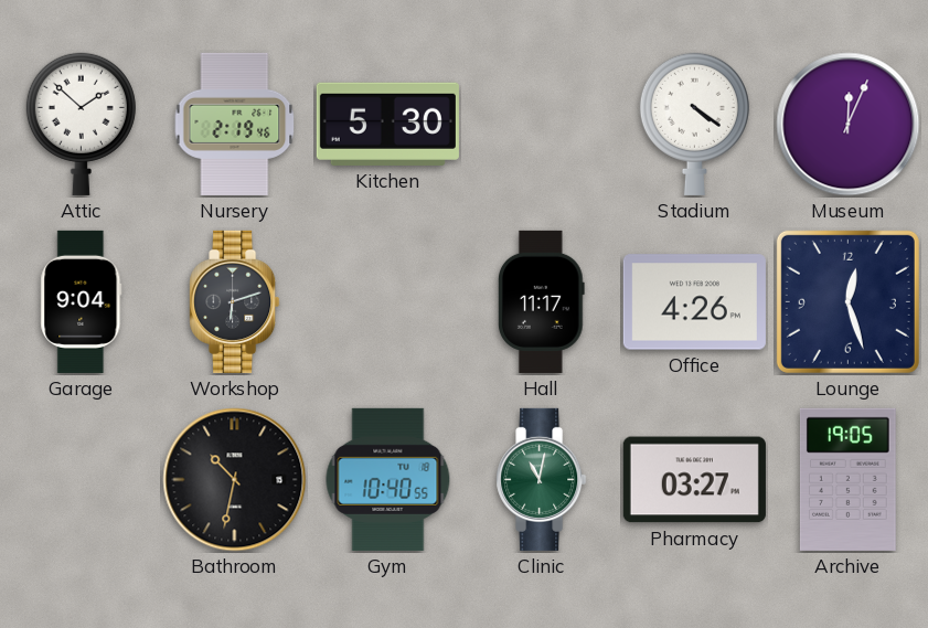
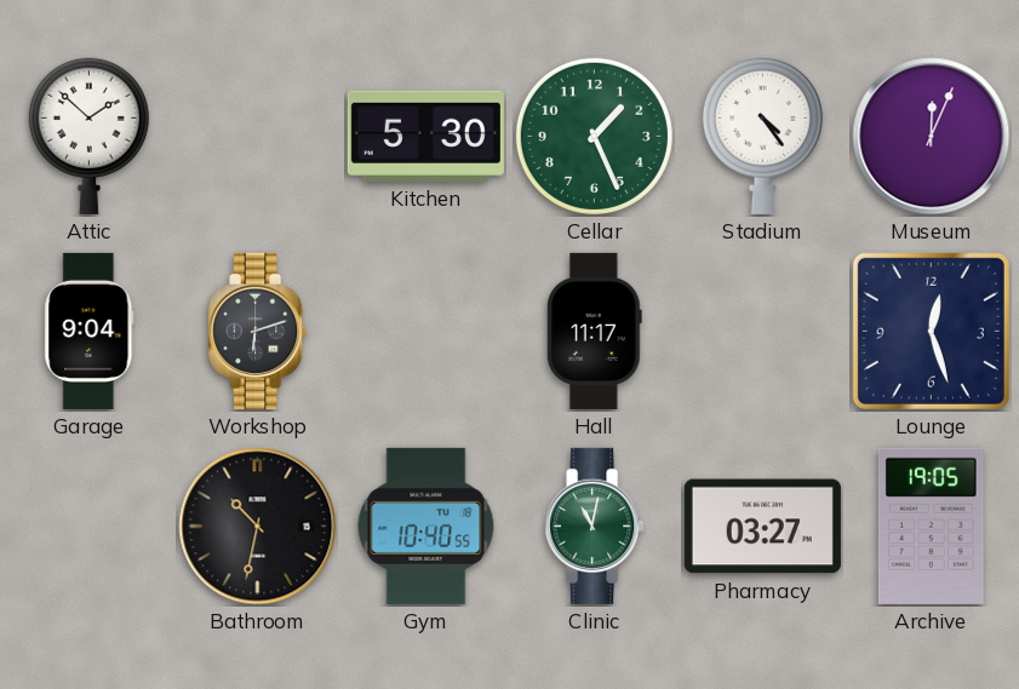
Nursery: 2:19 -> none (235, 124)
Cellar: none -> 1:26 (594, 136)
Stadium: 4:21 -> 4:24 (762, 136)
Office: 4:26 -> none (694, 302)
